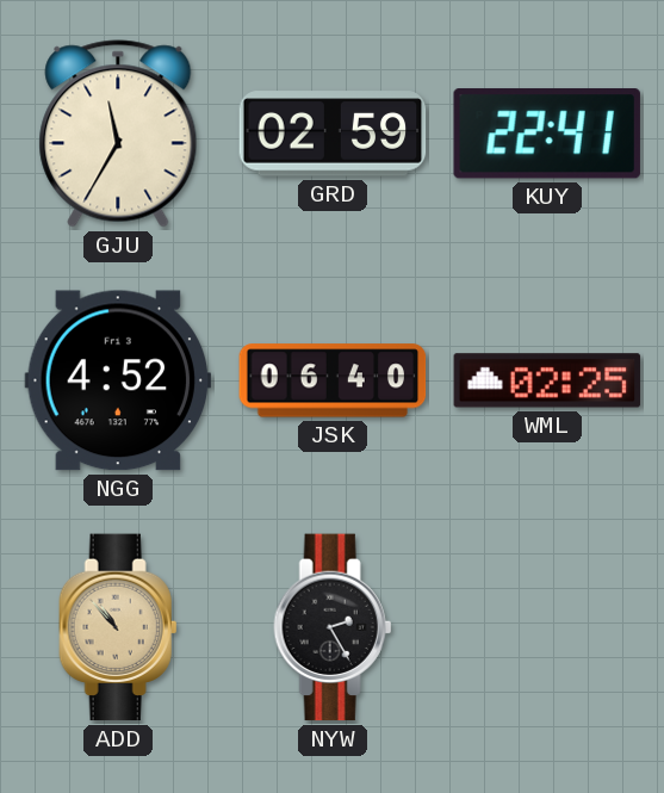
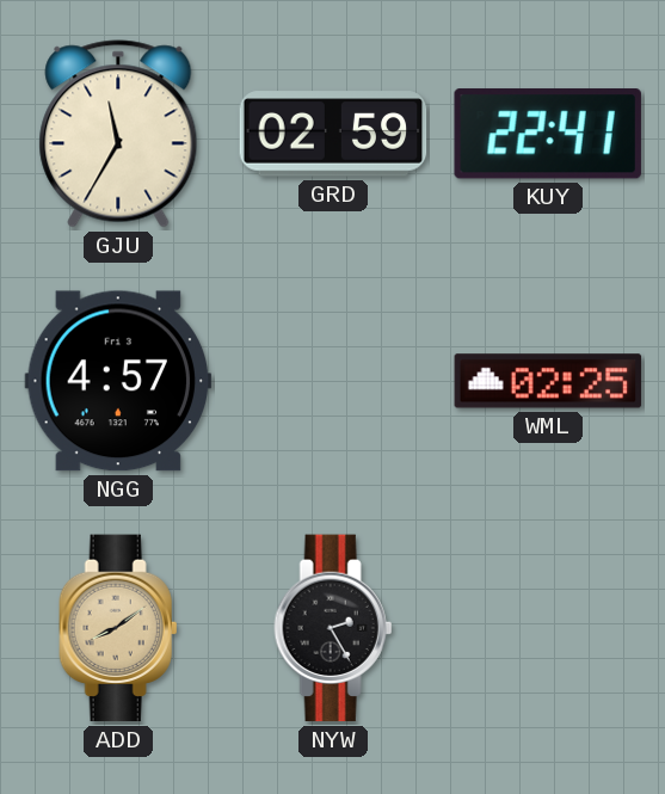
NGG: 4:52 -> 4:57 (118, 381)
JSK: 06:40 -> none (333, 380)
ADD: 10:53 -> 8:09 (118, 628)
